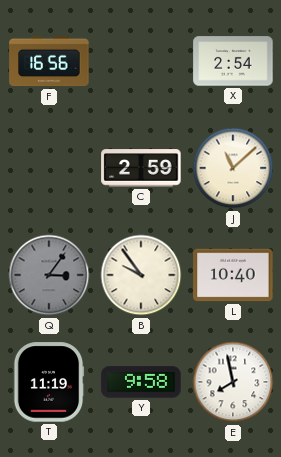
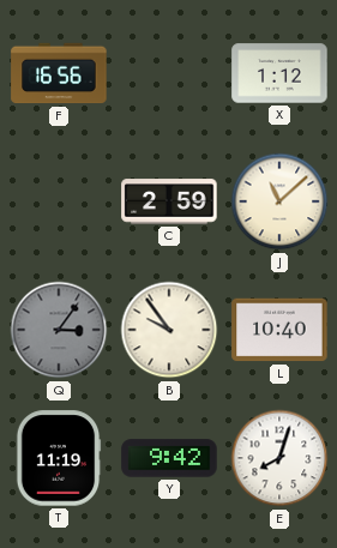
X: 2:54 -> 1:12 (279, 73)
Y: 9:58 -> 9:42 (169, 458)
E: 7:58 -> 8:03 (279, 458)
